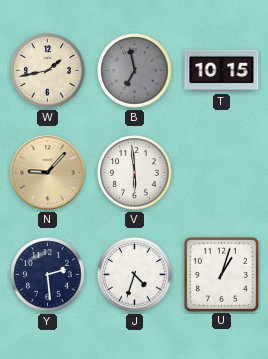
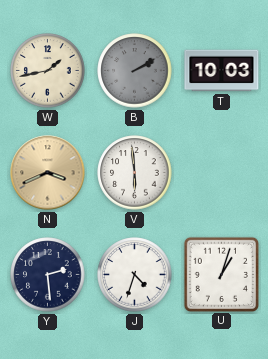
B: 6:58 -> 2:10 (135, 71)
T: 10:15 -> 10:03 (222, 71)
N: 9:07 -> 3:41 (48, 173)
